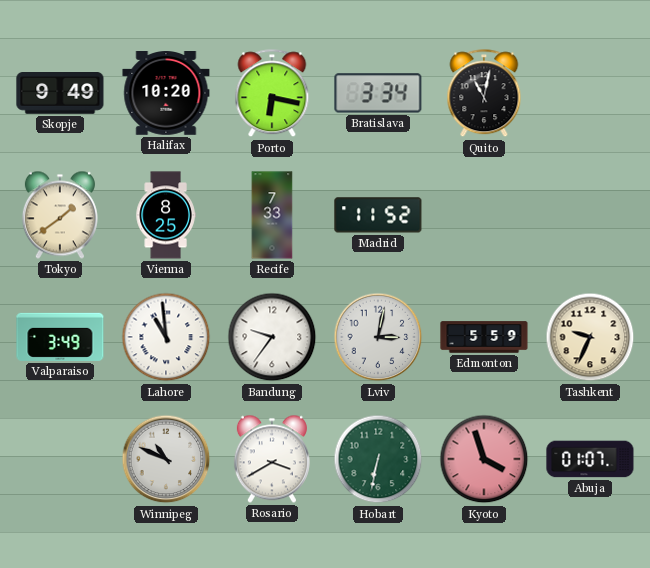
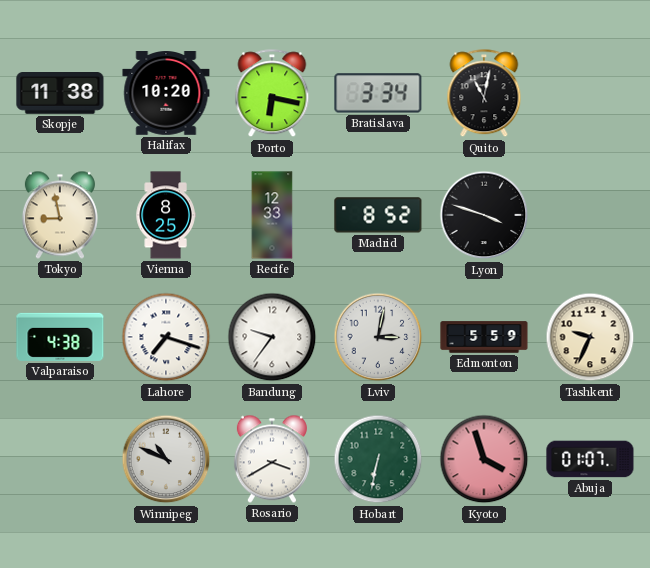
Skopje: 9:49 -> 11:38 (60, 93)
Tokyo: 1:39 -> 8:58 (60, 215)
Recife: 7:33 -> 12:33 (272, 215)
Madrid: 11:52 -> 8:52 (378, 215)
Lyon: none -> 3:48 (484, 215)
Valparaiso: 3:49 -> 4:38 (60, 337)
Lahore: 10:59 -> 7:18 (166, 337)
